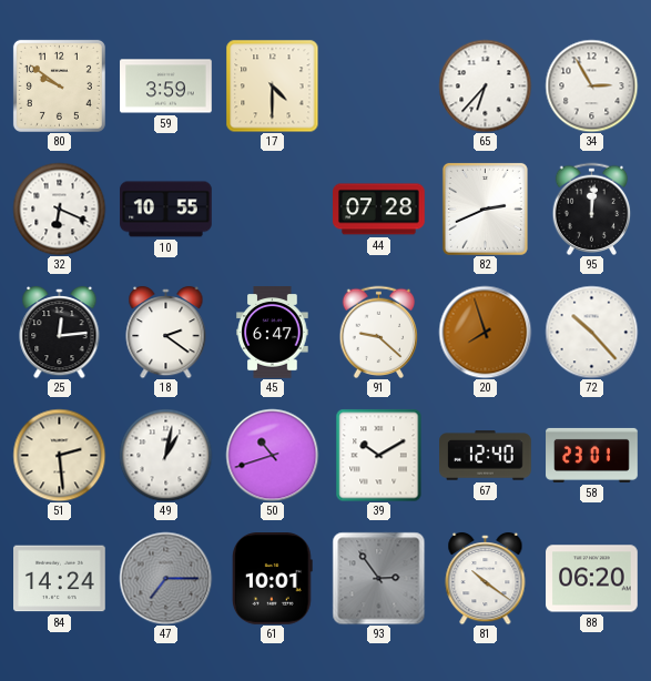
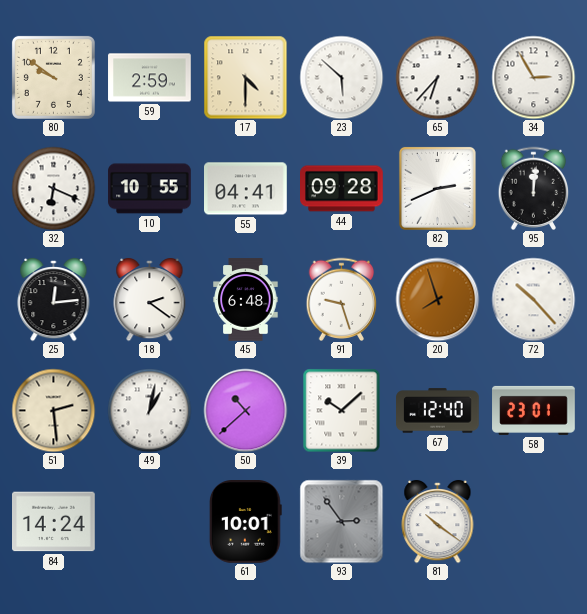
59: 3:59 -> 2:59 (150, 78)
23: none -> 5:52 (341, 77)
55: none -> 04:41 (246, 189)
44: 07:28 -> 09:28 (342, 189)
45: 6:47 -> 6:48 (246, 300)
91: 9:22 -> 9:27 (342, 299)
50: 10:42 -> 10:38 (245, 410)
39: 10:10 -> 10:08 (342, 410)
47: 7:15 -> none (165, 578)
88: 06:20 -> none (592, 579)
